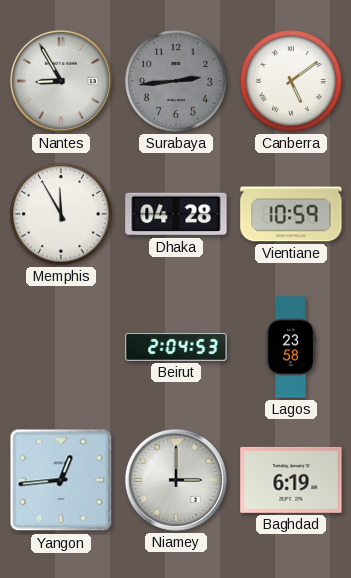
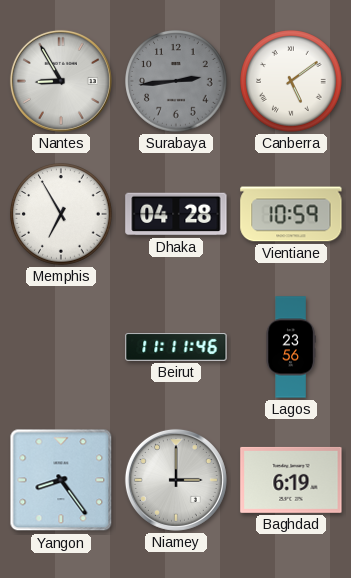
Memphis: 11:55 -> 6:55 (61, 214)
Beirut: 2:04 -> 11:11 (176, 348)
Lagos: 23:58 -> 23:56 (291, 347)
Yangon: 12:44 -> 8:24 (61, 480)
